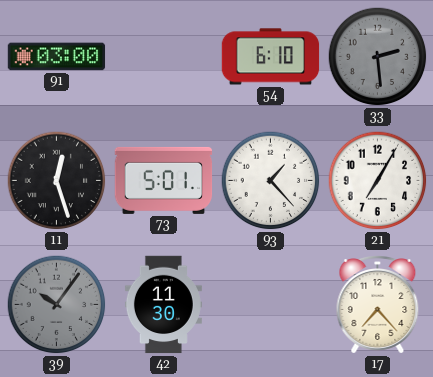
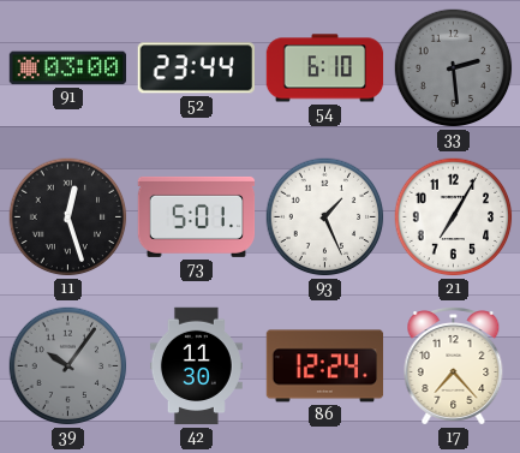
52: none -> 23:44 (196, 68)
93: 1:23 -> 1:26 (325, 217)
86: none -> 12:24 (325, 366)
